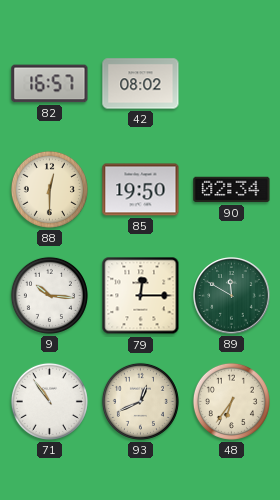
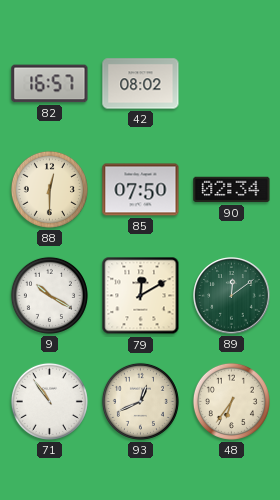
85: 19:50 -> 07:50 (141, 190)
9: 10:16 -> 10:20 (49, 295)
79: 12:15 -> 12:10 (141, 296)
89: 11:50 -> 12:09 (232, 296)
